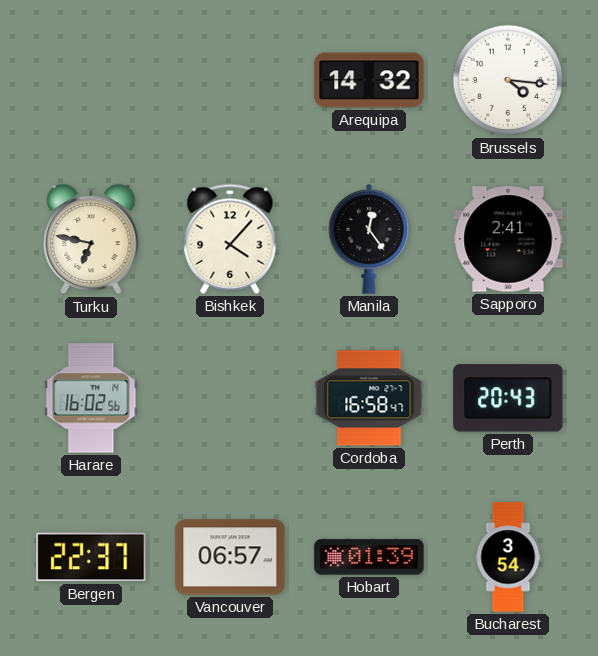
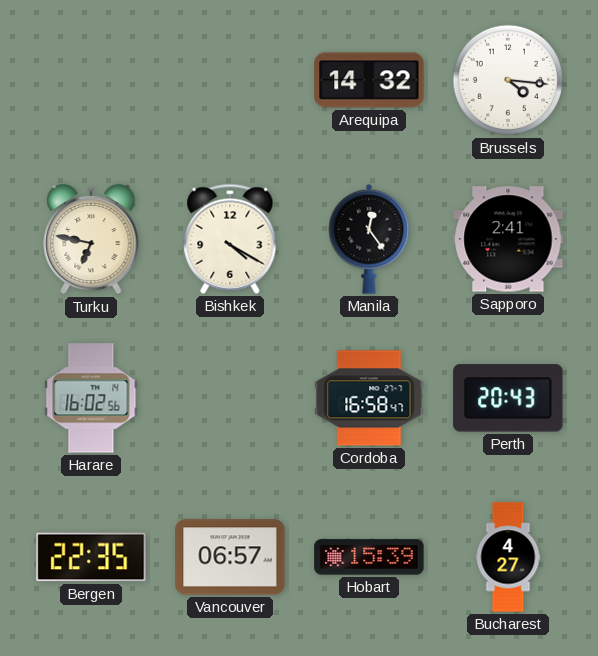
Bishkek: 4:07 -> 4:20 (230, 239)
Bergen: 22:37 -> 22:35 (91, 557)
Hobart: 01:39 -> 15:39 (369, 557)
Bucharest: 3:54 -> 4:27 (508, 557)
